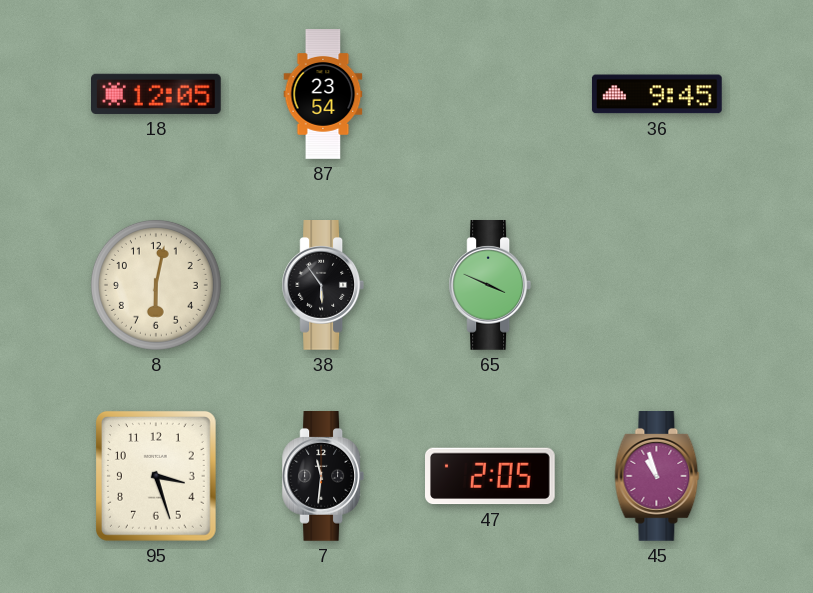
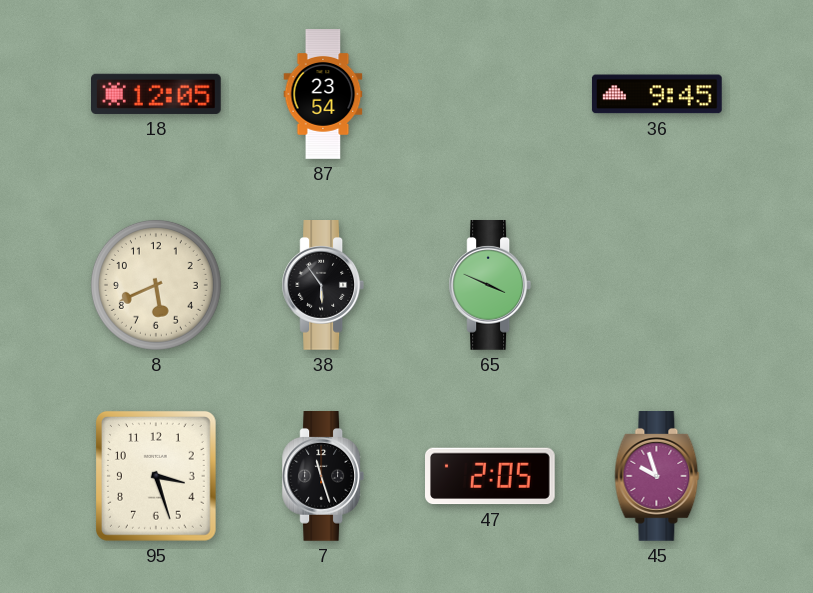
8: 6:02 -> 5:41 (156, 285)
7: 11:31 -> 11:27 (322, 477)
45: 10:57 -> 9:57 (657, 477)
